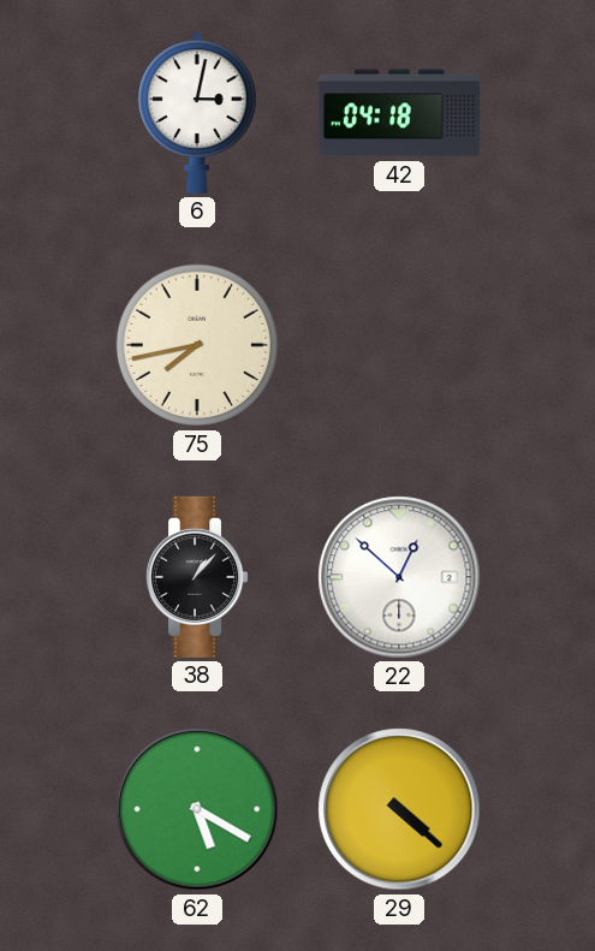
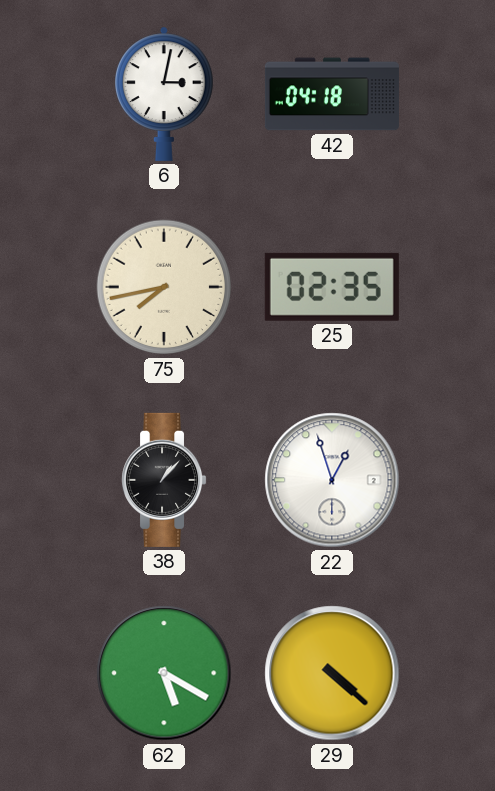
25: none -> 02:35 (332, 287)
22: 12:52 -> 12:57 (332, 480)
